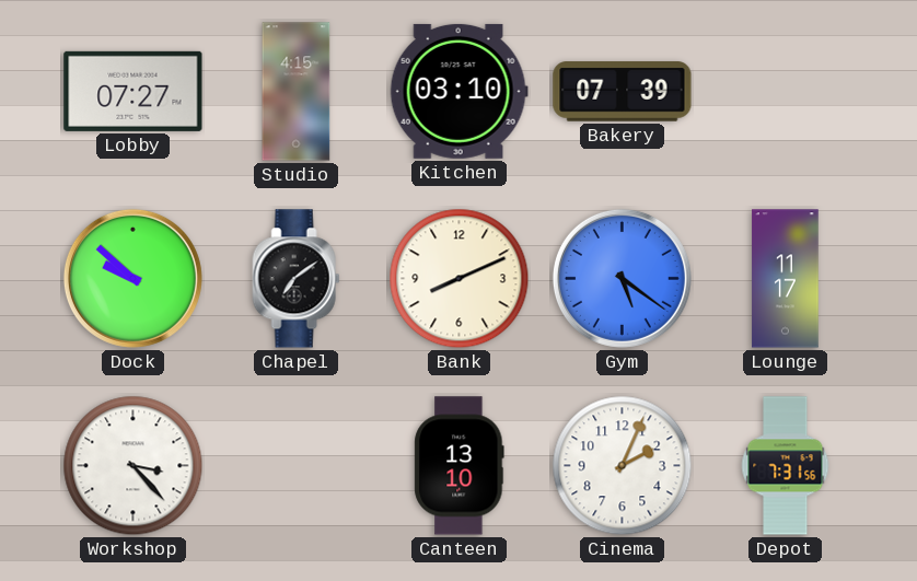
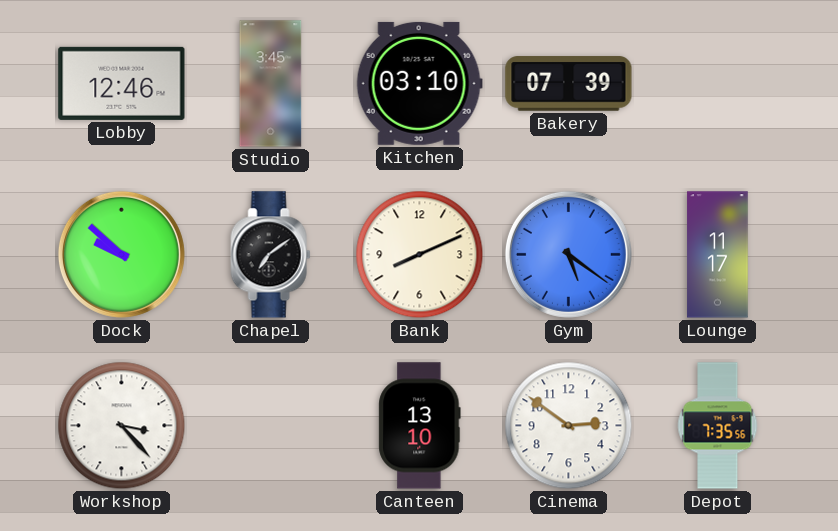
Lobby: 07:27 -> 12:46 (122, 83)
Studio: 4:15 -> 3:45 (271, 84)
Cinema: 2:04 -> 2:51 (569, 426)
Depot: 7:31 -> 7:35 (718, 426)
